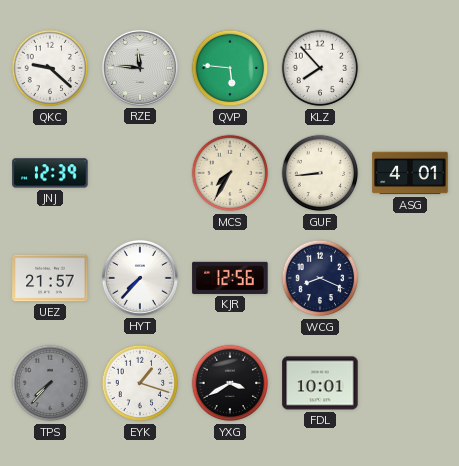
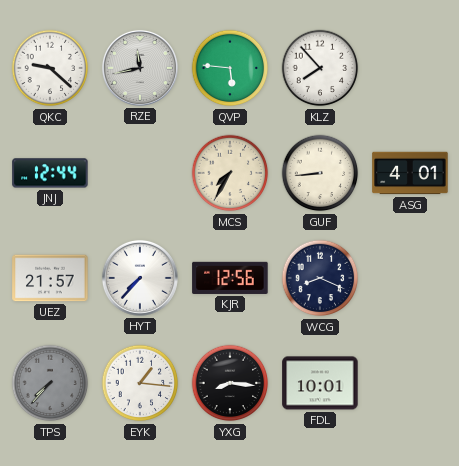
RZE: 11:46 -> 11:43 (140, 68)
JNJ: 12:39 -> 12:44 (50, 173)
EYK: 1:18 -> 1:16 (140, 383)
YXG: 3:40 -> 8:16 (230, 383)
